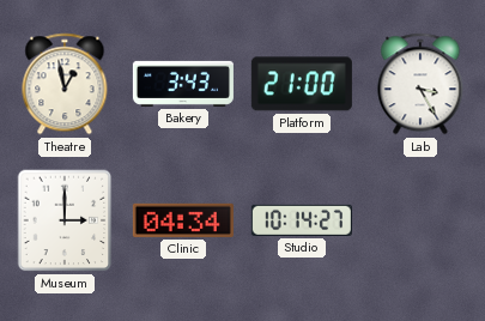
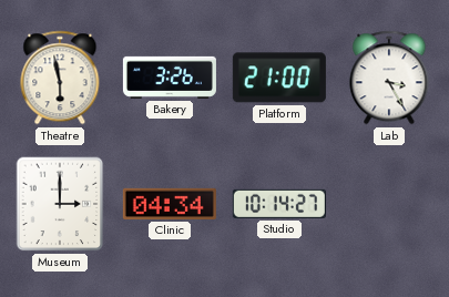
Theatre: 12:58 -> 5:58 (60, 78)
Bakery: 3:43 -> 3:26 (170, 78)
